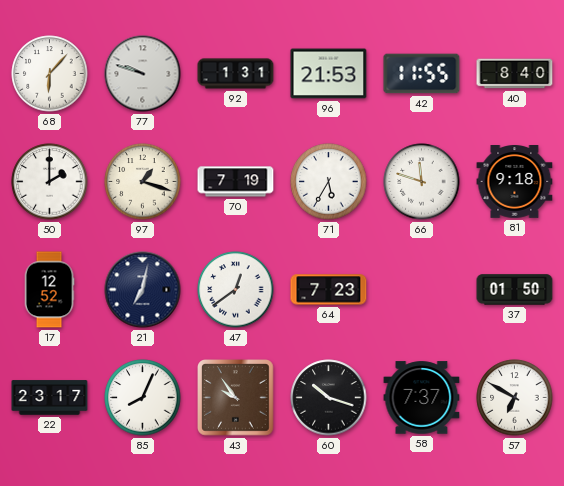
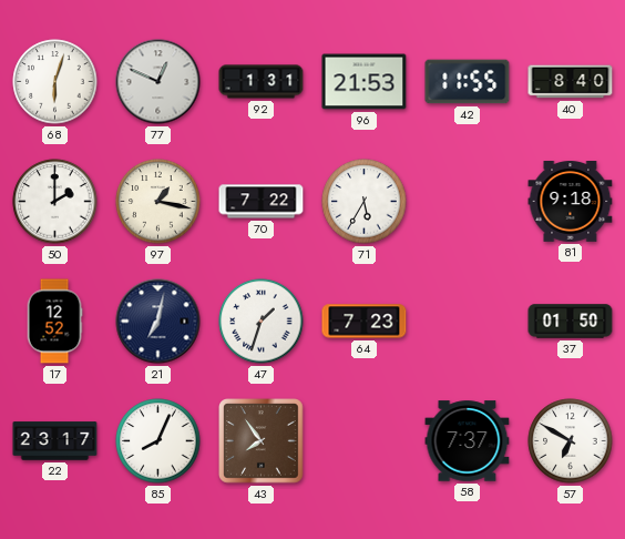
68: 6:07 -> 6:03 (55, 82)
77: 9:48 -> 12:49 (158, 82)
97: 1:18 -> 1:17 (158, 202)
70: 7:19 -> 7:22 (262, 202)
66: 11:48 -> none (422, 182)
47: 12:39 -> 1:33 (262, 322)
43: 9:54 -> 7:54 (262, 441)
60: 10:18 -> none (329, 398)
